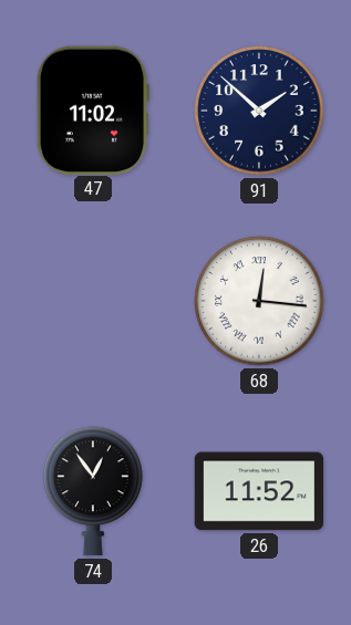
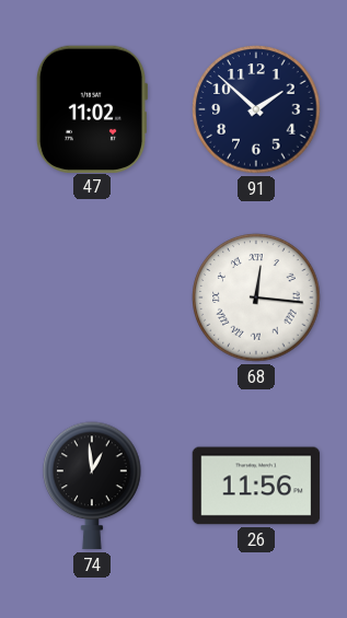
74: 12:54 -> 12:59 (92, 486)
26: 11:52 -> 11:56 (256, 486)
